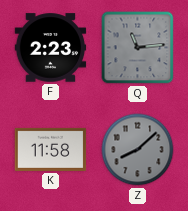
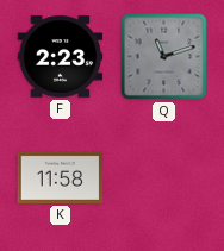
Q: 11:14 -> 11:12 (164, 57)
Z: 8:08 -> none (138, 150)
